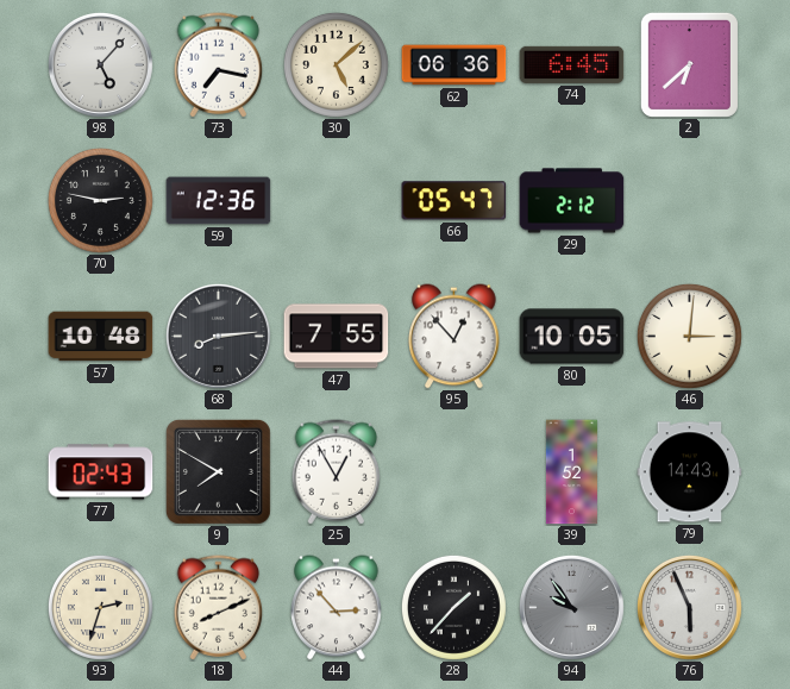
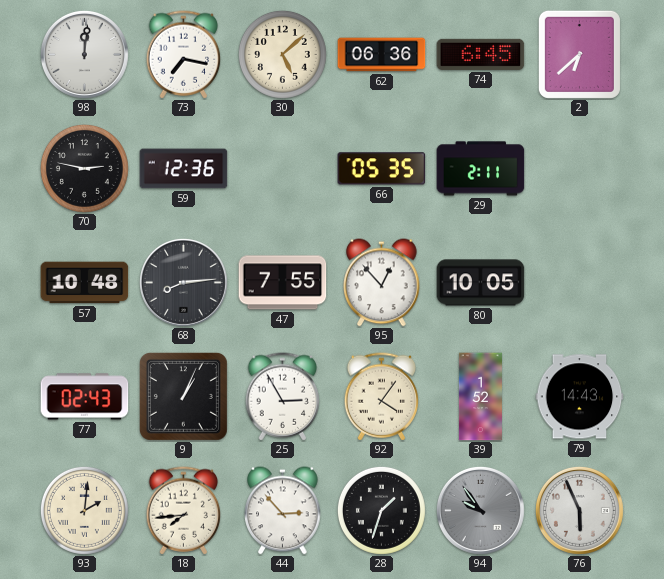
98: 5:07 -> 12:01 (84, 54)
66: 05:47 -> 05:35 (382, 169)
29: 2:12 -> 2:11 (481, 169)
46: 3:01 -> none (689, 336)
9: 7:50 -> 1:04 (183, 396)
25: 12:55 -> 2:55 (283, 397)
92: none -> 4:06 (382, 397)
93: 2:33 -> 2:01 (84, 510)
18: 8:11 -> 7:44 (184, 511)
28: 1:37 -> 1:33 (381, 510)
